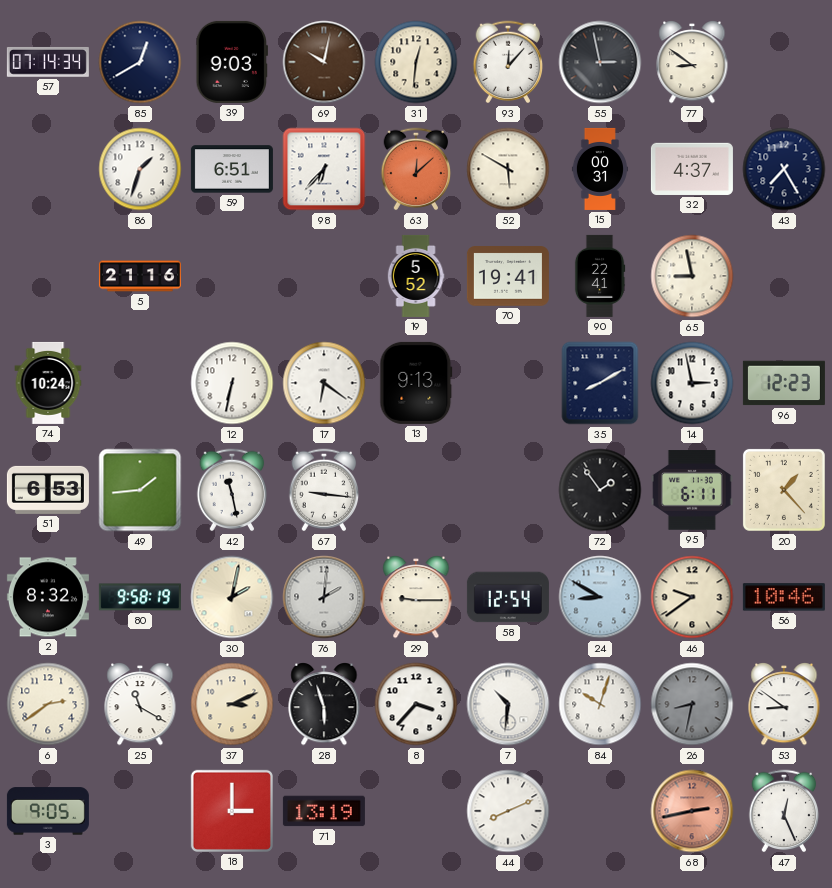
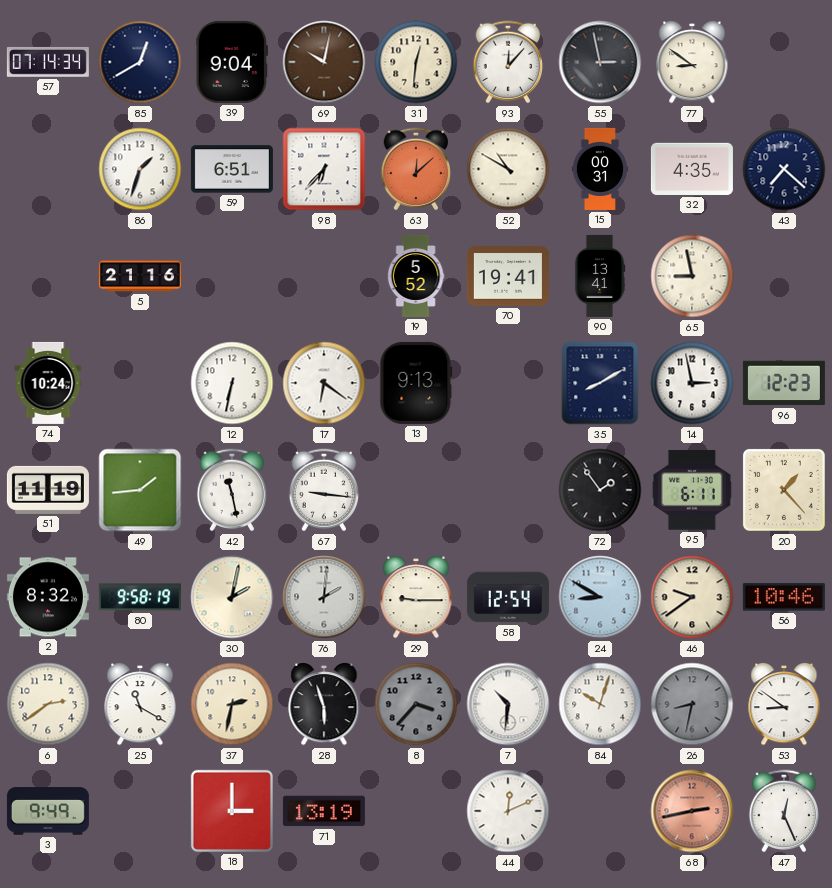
39: 9:03 -> 9:04 (232, 62)
52: 5:50 -> 10:50 (508, 169)
32: 4:37 -> 4:35 (692, 169)
43: 7:25 -> 7:22 (784, 169)
90: 22:41 -> 13:41 (600, 276)
51: 6:53 -> 11:19 (48, 490)
37: 3:11 -> 2:32 (232, 704)
8 dial: white -> grey (416, 704)
3: 9:05 -> 9:49 (48, 811)
44: 8:11 -> 12:11 (508, 811)
